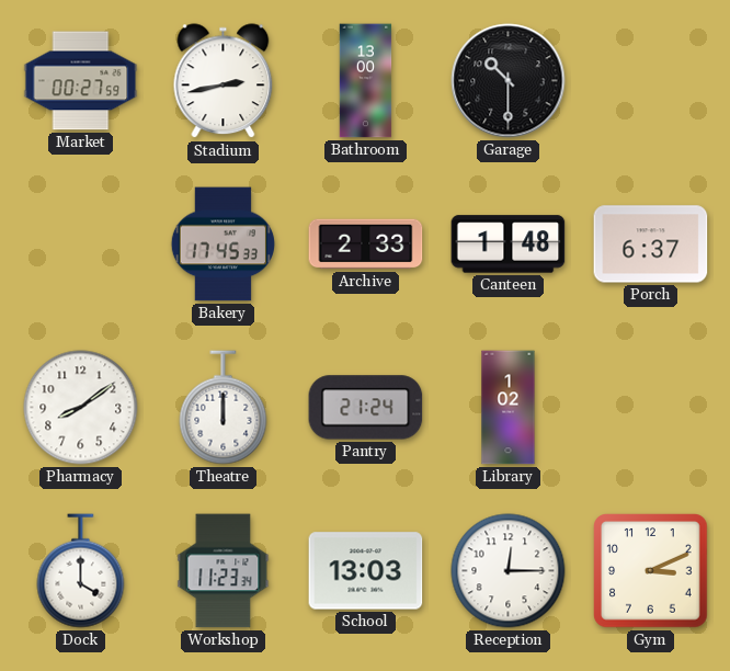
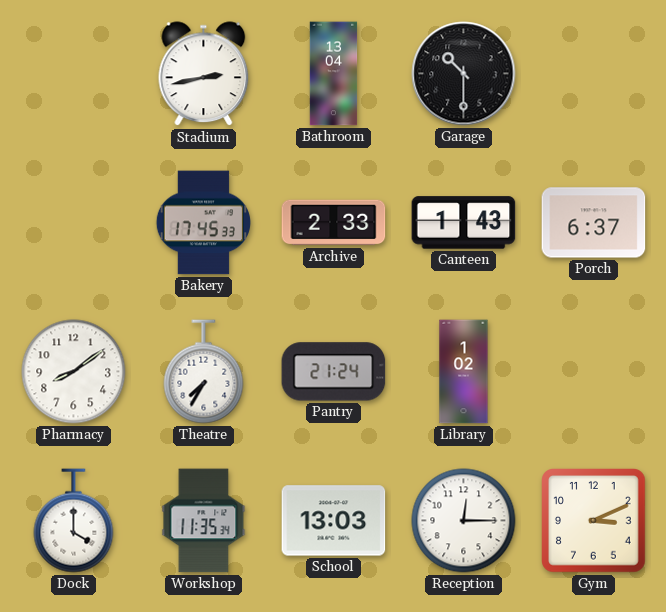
Market: 00:27 -> none (81, 81)
Bathroom: 13:00 -> 13:04 (334, 74)
Canteen: 1:48 -> 1:43 (464, 223)
Theatre: 12:00 -> 7:35 (204, 372)
Workshop: 11:23 -> 11:35 (204, 521)
